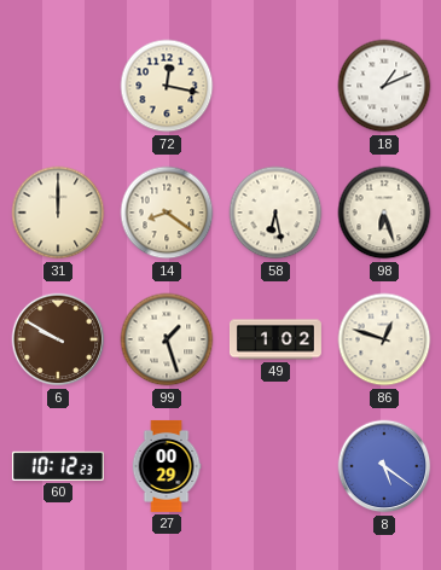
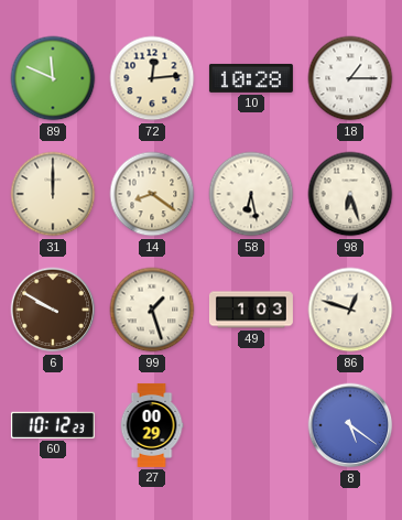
89: none -> 11:49 (53, 78)
72: 12:17 -> 12:14 (152, 78)
10: none -> 10:28 (251, 78)
18: 1:11 -> 1:15 (350, 78)
49: 1:02 -> 1:03 (251, 310)
